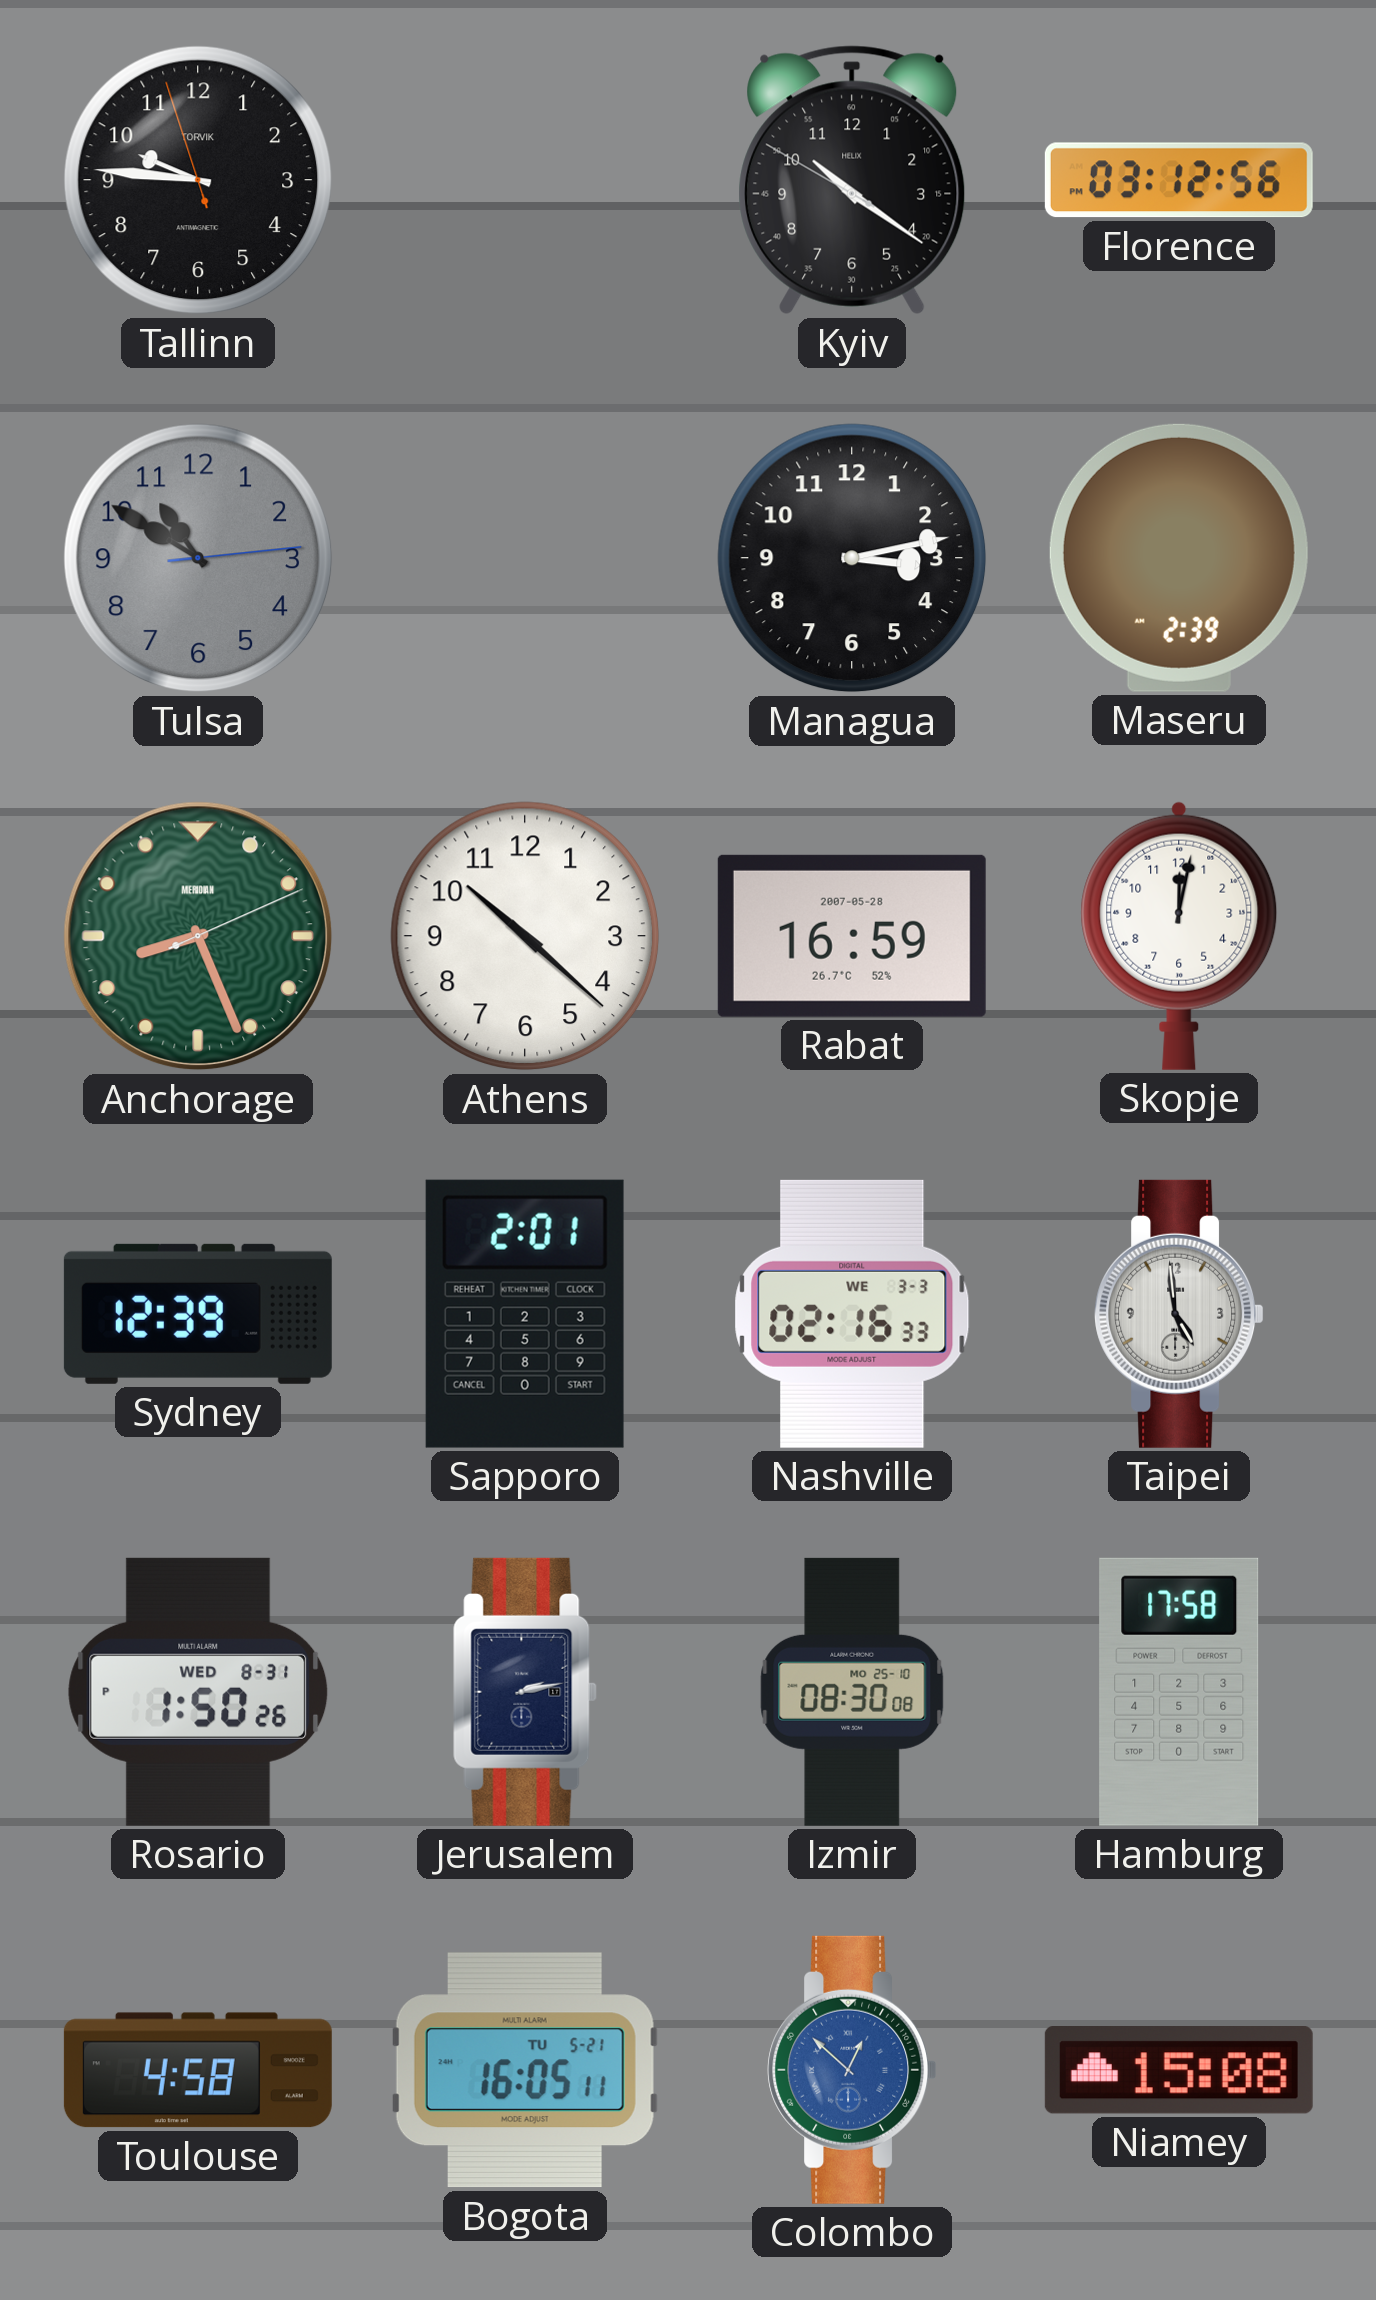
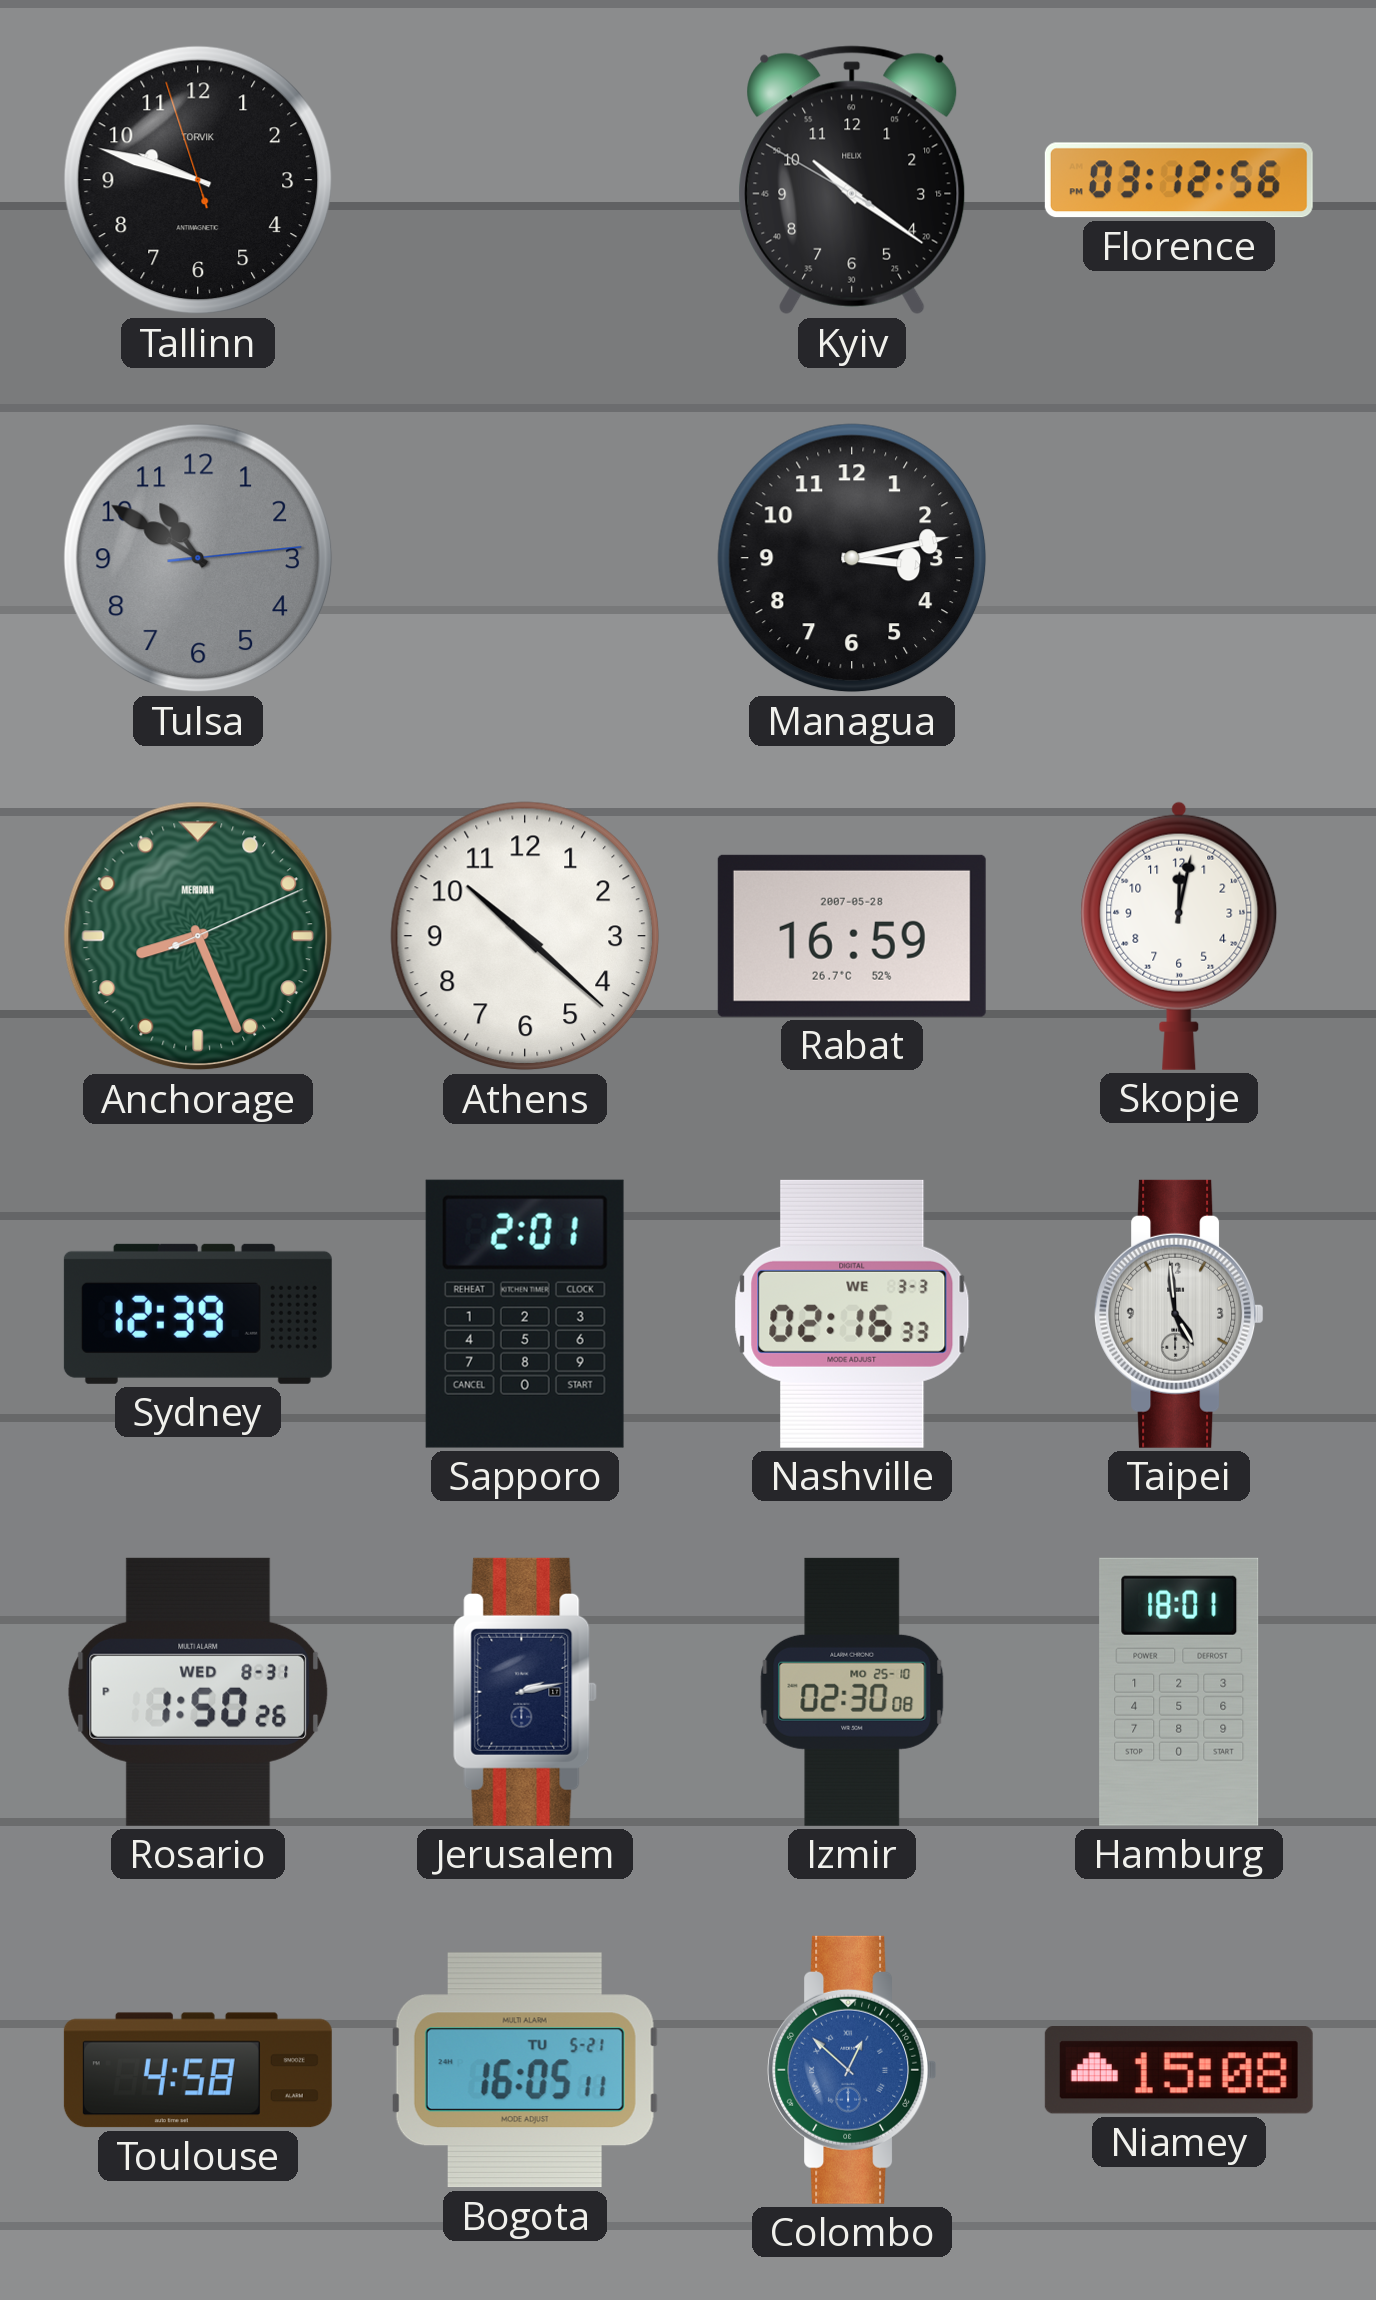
Tallinn: 9:45 -> 9:47 (198, 180)
Maseru: 2:39 -> none (1179, 558)
Izmir: 08:30 -> 02:30 (852, 1692)
Hamburg: 17:58 -> 18:01 (1179, 1692)
